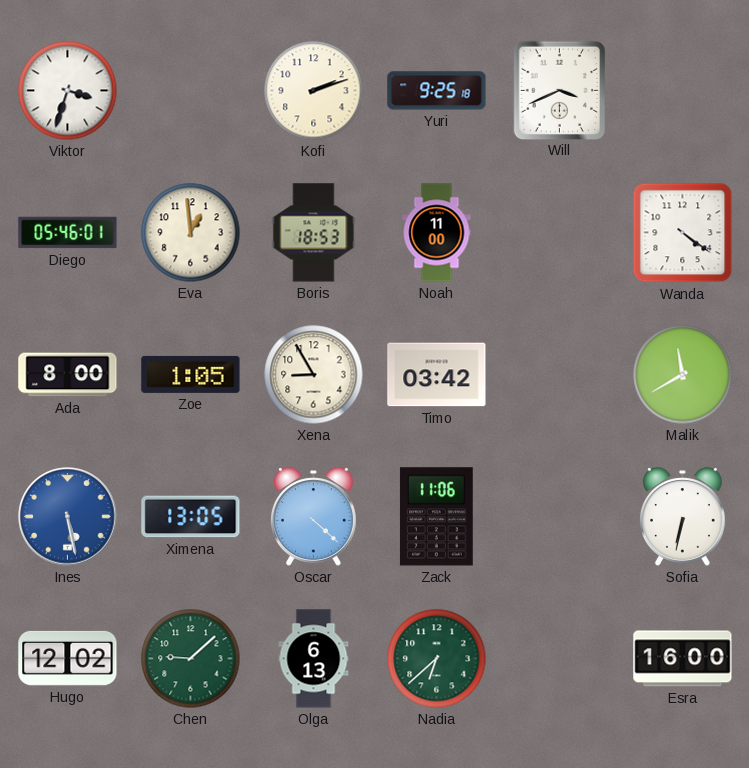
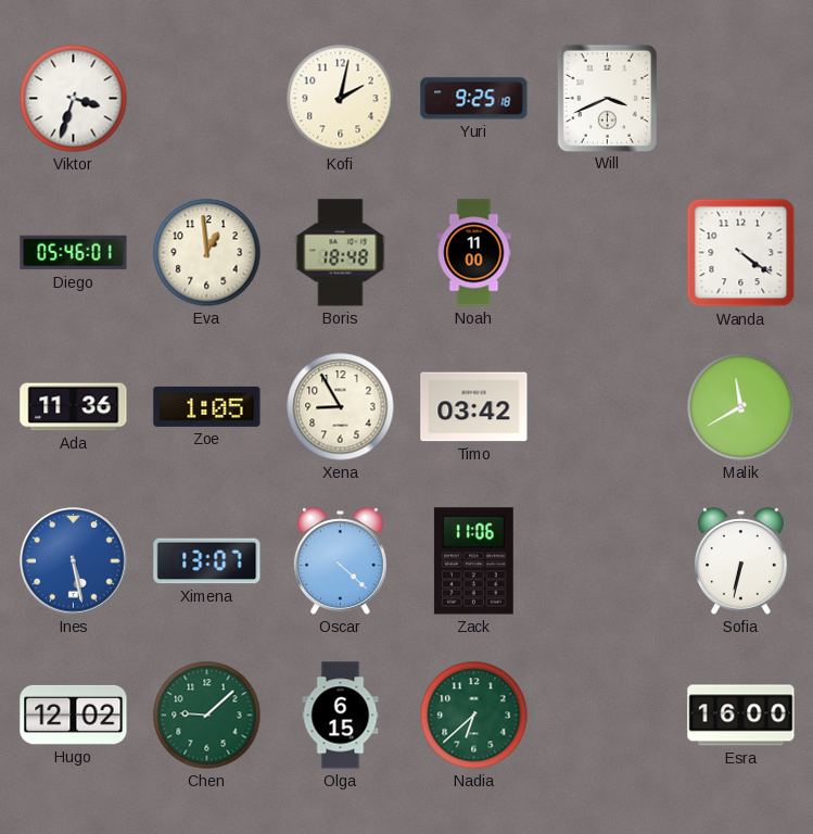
Kofi: 2:12 -> 2:02 (341, 99)
Boris: 18:53 -> 18:48 (341, 253)
Ada: 8:00 -> 11:36 (74, 407)
Ximena: 13:05 -> 13:07 (207, 561)
Olga: 6:13 -> 6:15 (341, 716)
